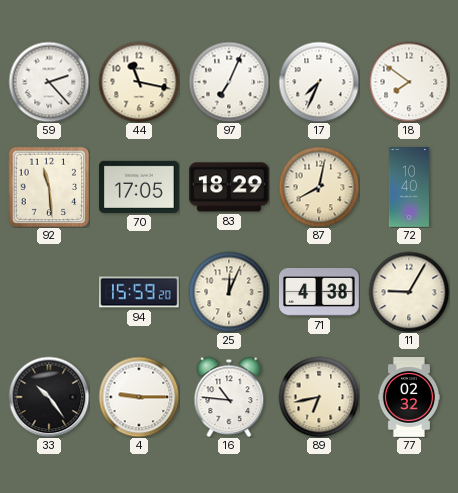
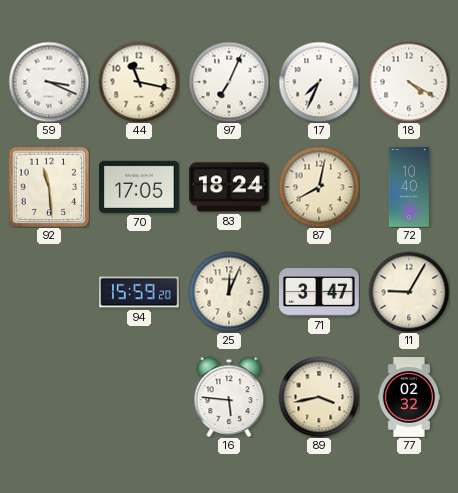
59: 2:23 -> 3:19 (49, 82)
18: 7:51 -> 4:20 (409, 82)
83: 18:29 -> 18:24 (230, 187)
71: 4:38 -> 3:47 (320, 293)
33: 10:24 -> none (49, 397)
4: 9:15 -> none (139, 397)
16: 10:46 -> 5:46 (229, 397)
89: 6:43 -> 3:43 (319, 397)
